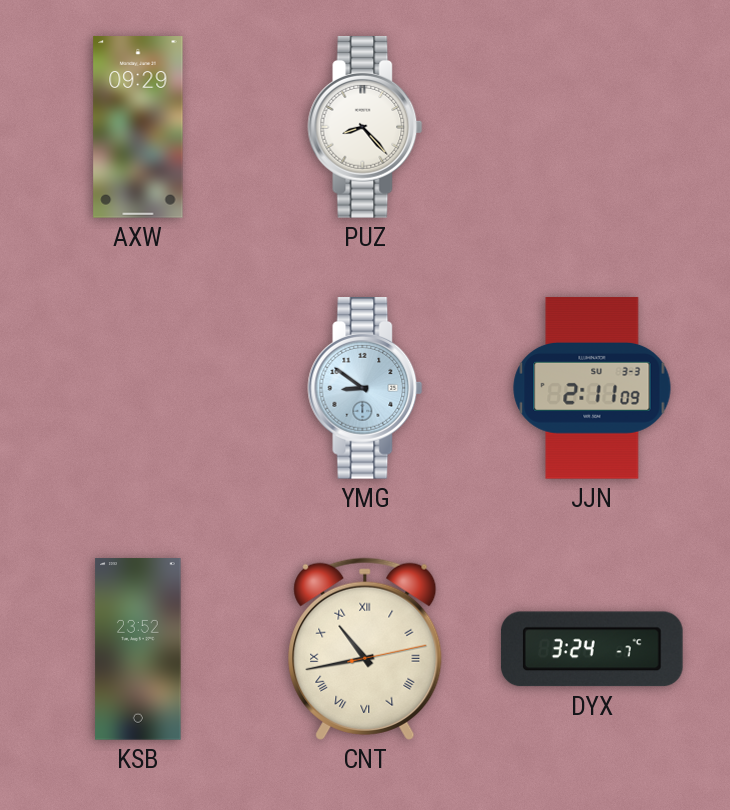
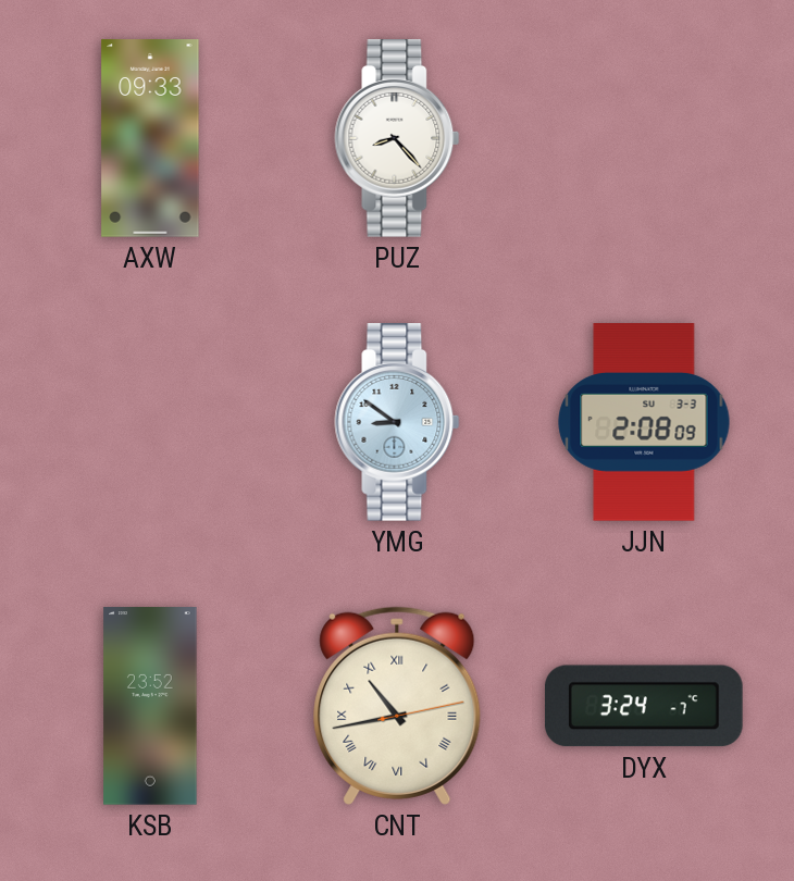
AXW: 09:29 -> 09:33 (150, 138)
JJN: 2:11 -> 2:08 (644, 422)
